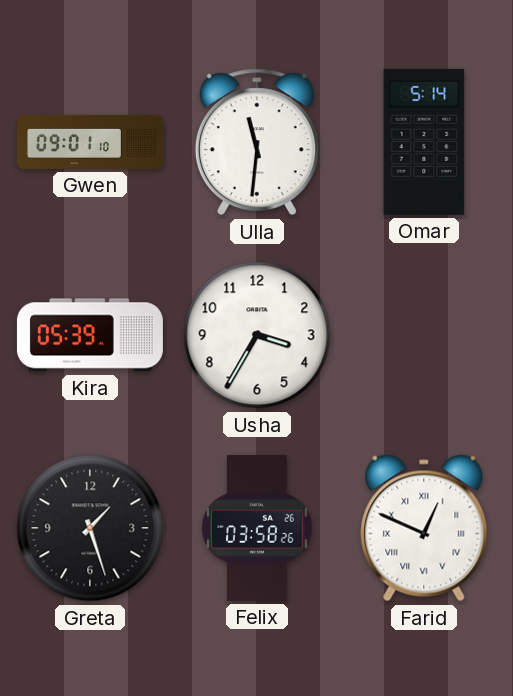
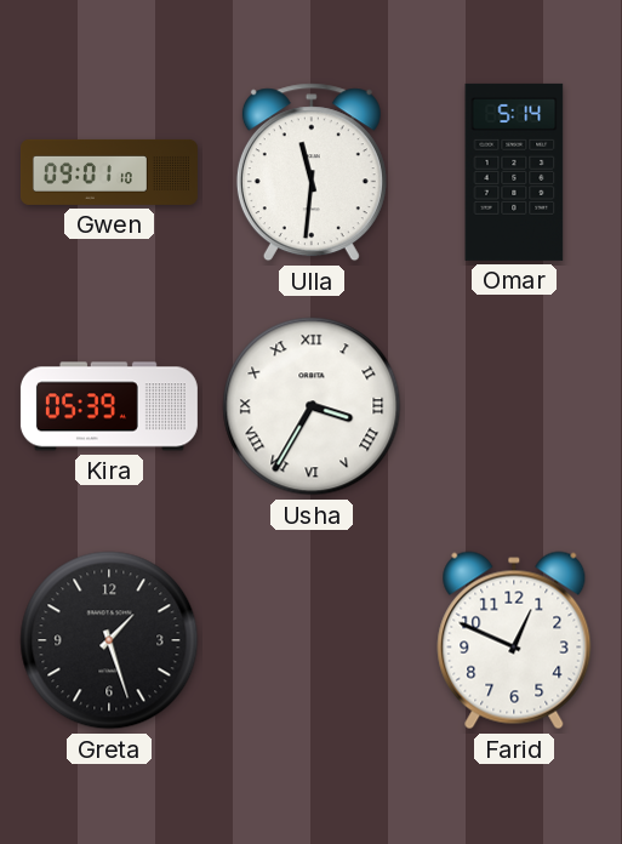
Usha numerals: Arabic -> Roman (312, 406)
Felix: 03:58 -> none (257, 528)
Farid numerals: Roman -> Arabic (514, 640)
